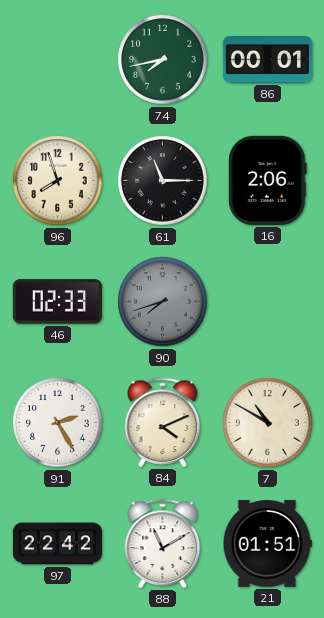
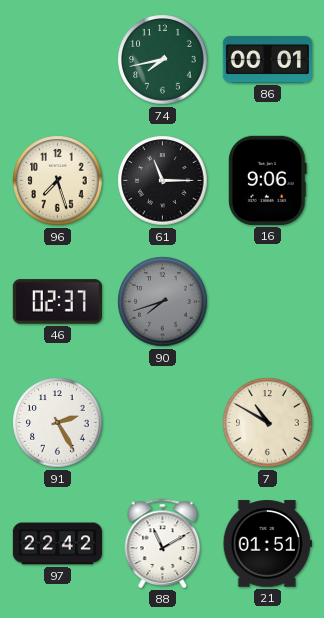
96: 7:57 -> 7:27 (58, 181)
16: 2:06 -> 9:06 (268, 180)
46: 02:33 -> 02:37 (57, 302)
84: 4:11 -> none (163, 422)
